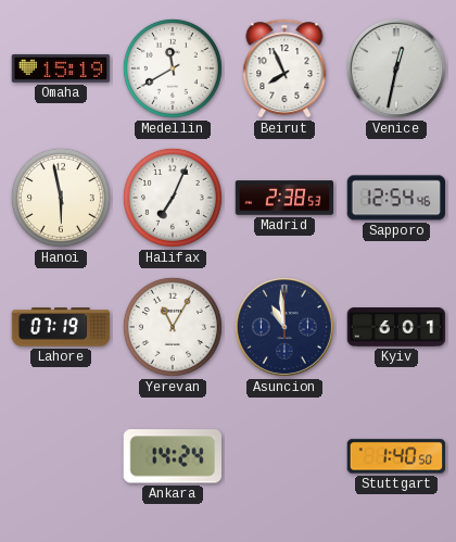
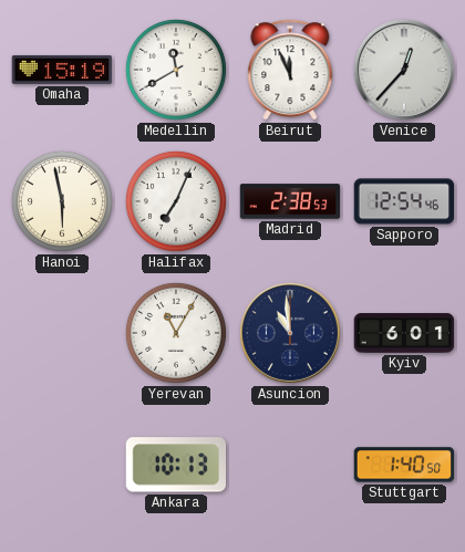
Beirut: 7:56 -> 11:56 (290, 70)
Venice: 12:32 -> 12:37 (404, 70)
Lahore: 07:19 -> none (61, 327)
Ankara: 14:24 -> 10:13 (175, 465)
